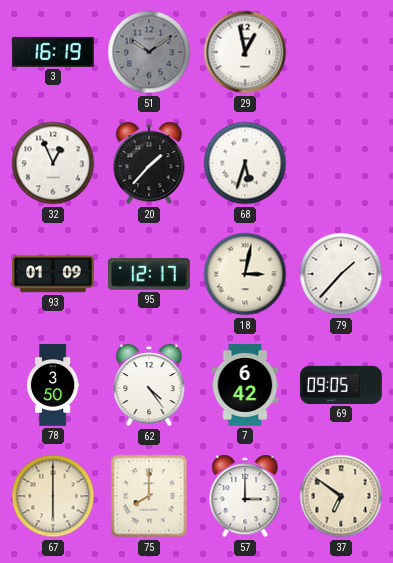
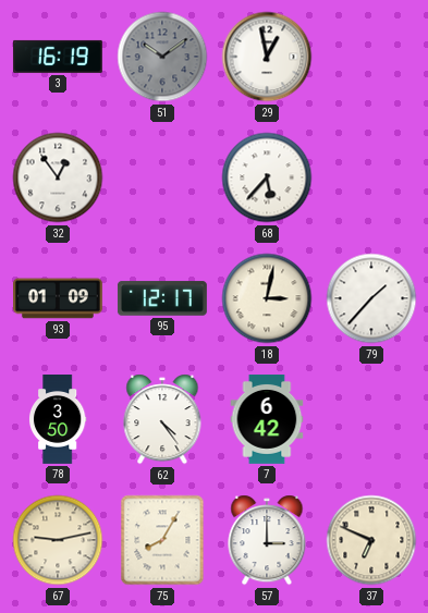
32: 12:56 -> 12:54 (58, 177)
20: 1:37 -> none (149, 163)
68: 5:33 -> 5:37 (267, 177)
69: 09:05 -> none (341, 385)
67: 6:00 -> 9:13 (58, 540)
75: 8:00 -> 8:05 (162, 540)
37: 6:51 -> 6:49 (371, 540)
